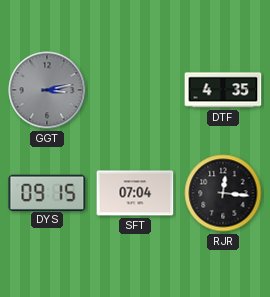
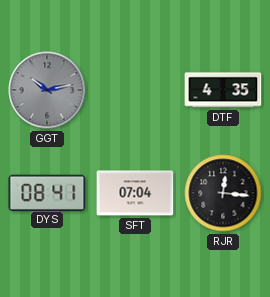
GGT: 3:13 -> 10:13 (47, 90)
DYS: 09:15 -> 08:41 (47, 192)
